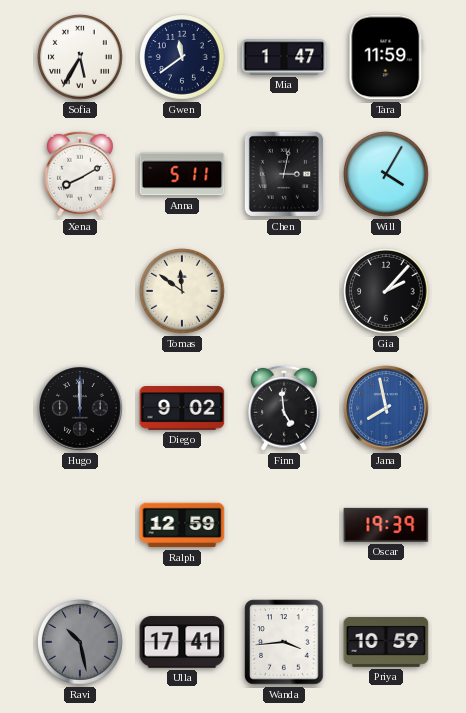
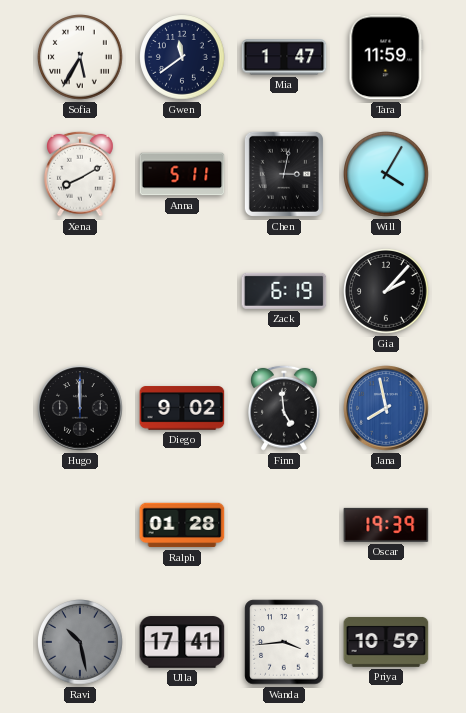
Tomas: 11:51 -> none (183, 292)
Zack: none -> 6:19 (284, 291)
Ralph: 12:59 -> 01:28 (182, 525)
